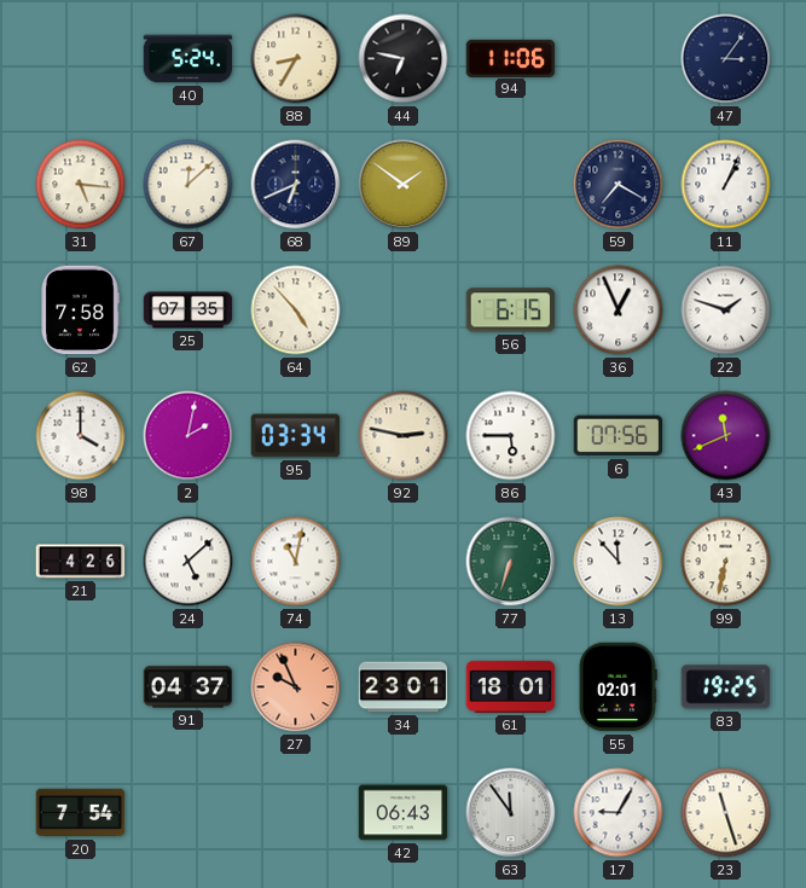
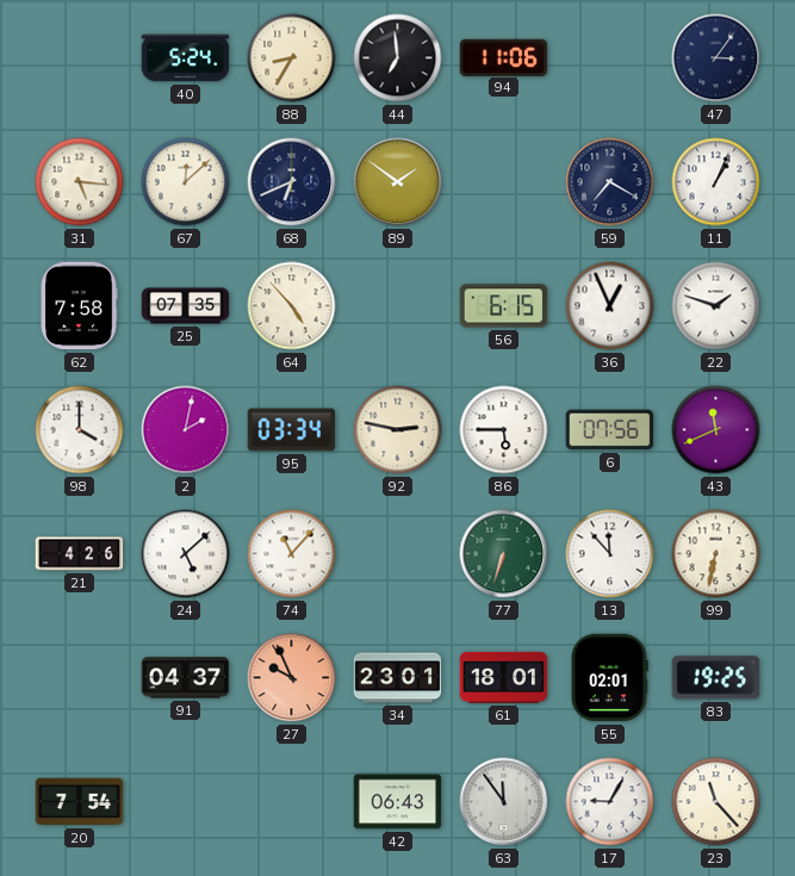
44: 6:47 -> 6:59 (398, 58)
74: 11:02 -> 11:07 (292, 554)
23: 11:27 -> 11:23 (716, 802)
